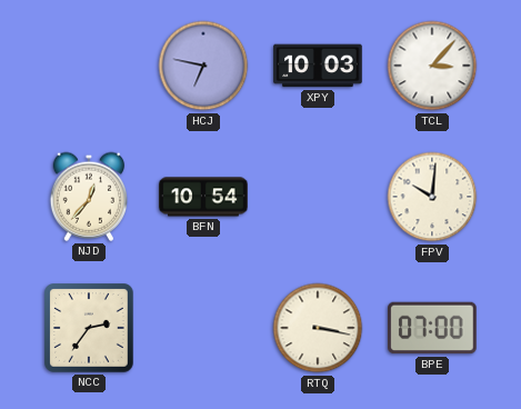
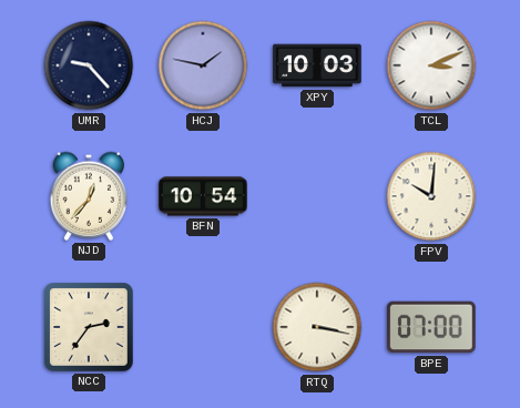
UMR: none -> 9:23 (89, 65)
HCJ: 6:47 -> 1:47 (203, 65)
TCL: 3:07 -> 3:11 (431, 65)
